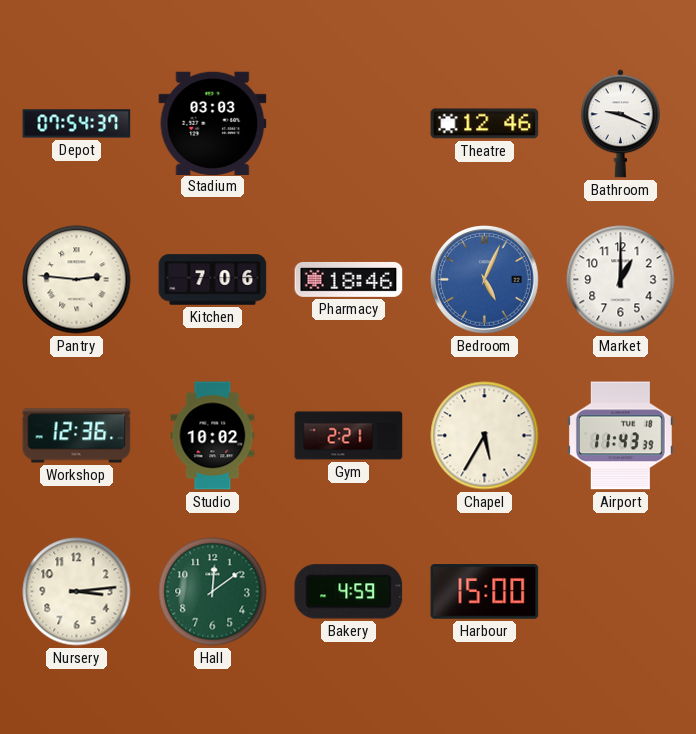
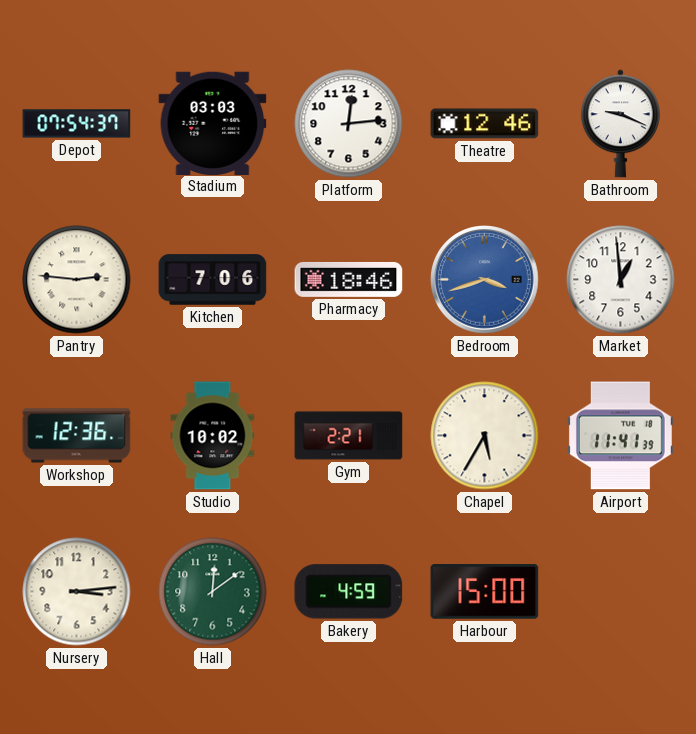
Platform: none -> 12:14 (349, 124)
Bedroom: 5:04 -> 3:42 (485, 280)
Market: 1:00 -> 12:59 (621, 280)
Airport: 11:43 -> 11:41 (620, 436)
